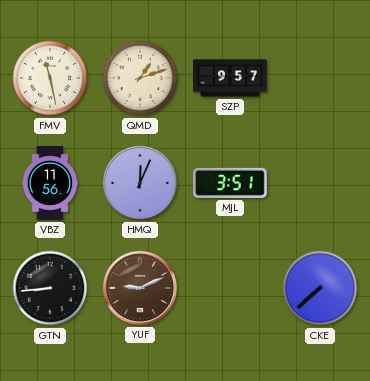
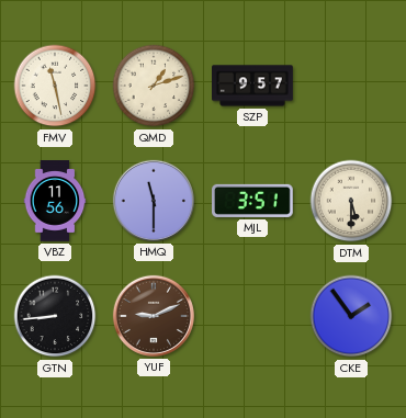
HMQ: 12:04 -> 11:30 (154, 201)
DTM: none -> 5:30 (351, 201)
CKE: 7:38 -> 1:54 (351, 316)
